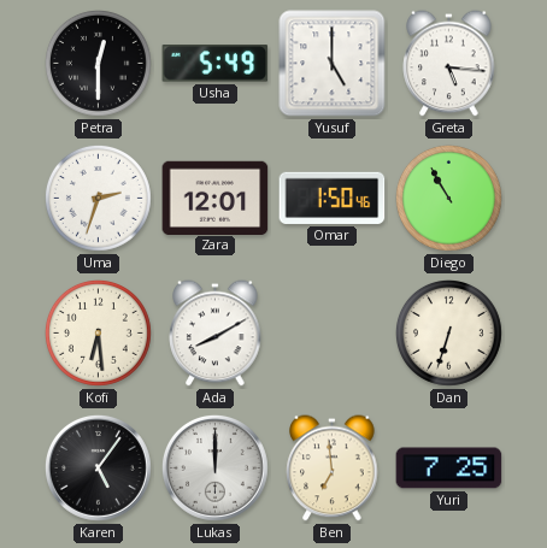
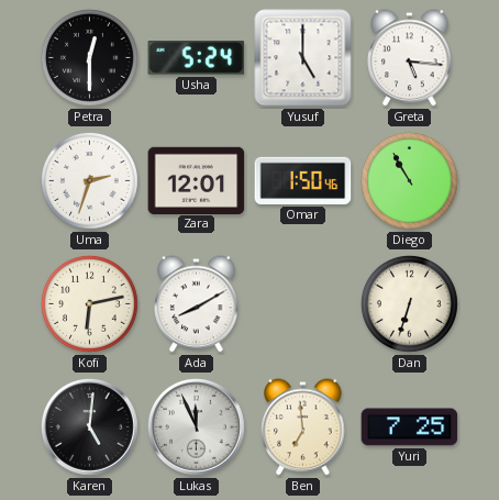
Usha: 5:49 -> 5:24 (197, 58)
Kofi: 6:29 -> 6:13 (89, 303)
Karen: 5:06 -> 5:01 (89, 426)
Lukas: 12:00 -> 11:56 (196, 426)
